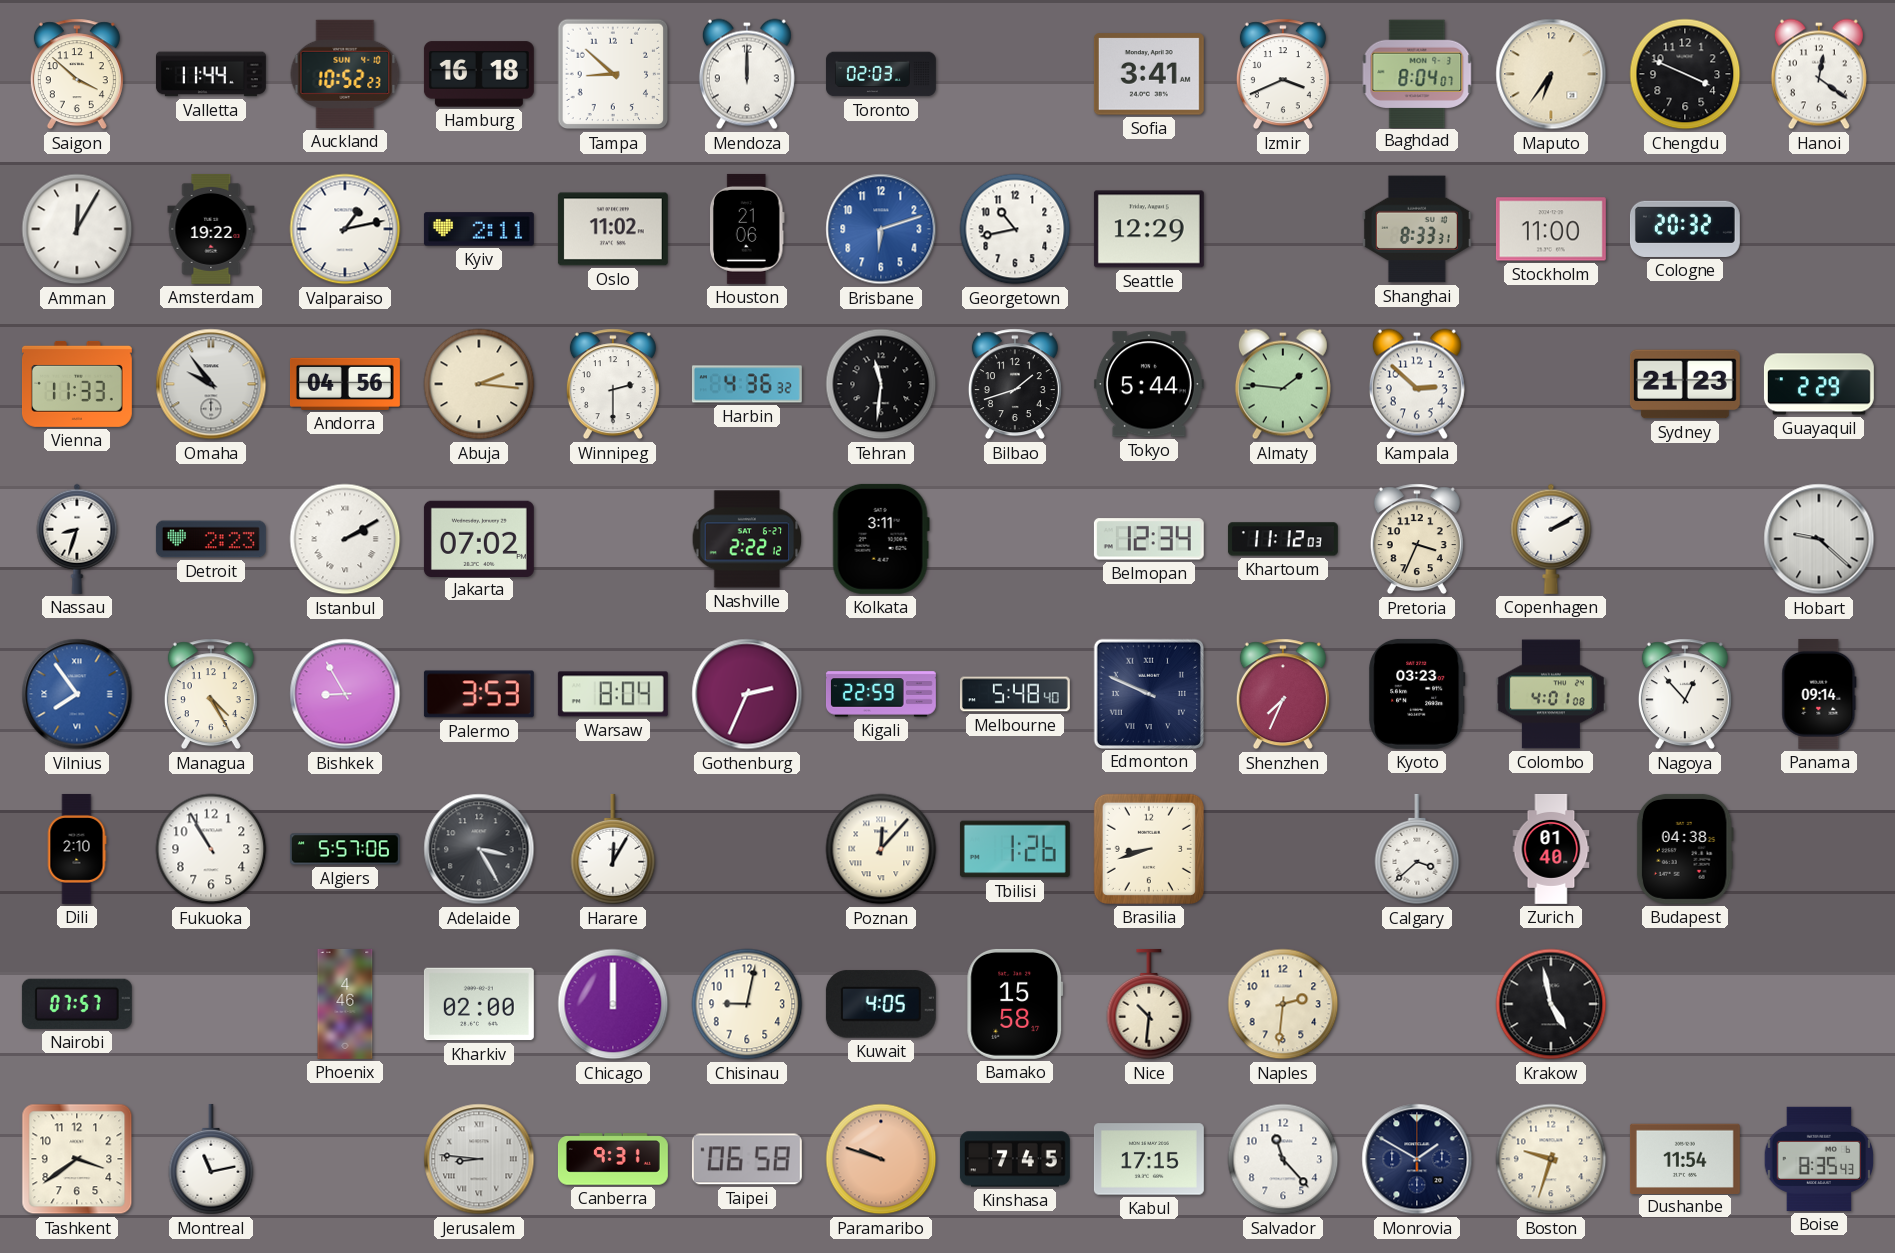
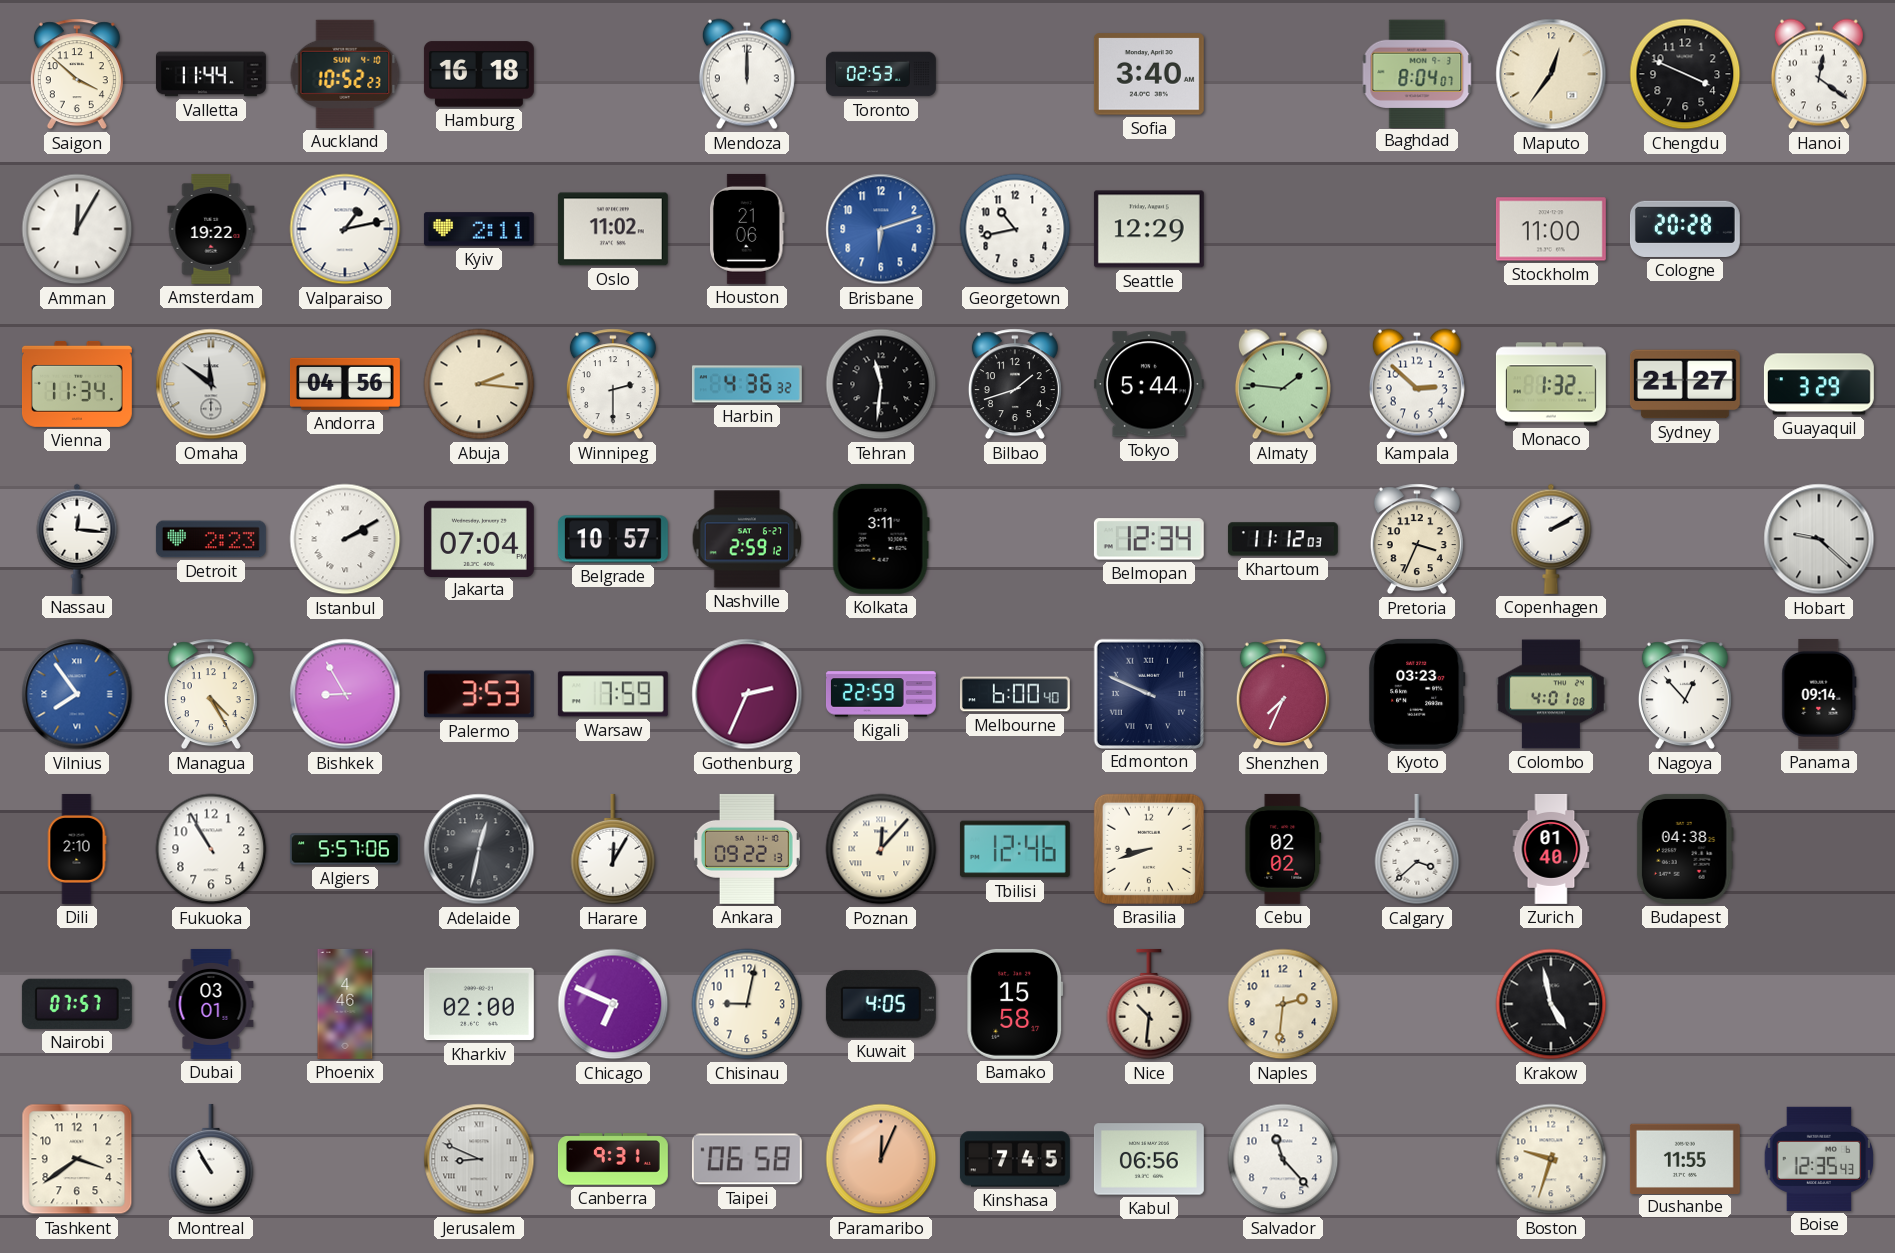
Tampa: 8:52 -> none (613, 74)
Toronto: 02:03 -> 02:53 (881, 74)
Sofia: 3:41 -> 3:40 (1149, 74)
Izmir: 3:41 -> none (1283, 74)
Maputo: 6:36 -> 12:36 (1551, 74)
Shanghai: 8:33 -> none (1417, 229)
Cologne: 20:32 -> 20:28 (1685, 229)
Vienna: 11:33 -> 11:34 (77, 384)
Omaha: 9:54 -> 11:51 (211, 384)
Monaco: none -> 1:32 (1551, 384)
Sydney: 21:23 -> 21:27 (1685, 384)
Guayaquil: 2:29 -> 3:29 (1819, 384)
Nassau: 8:33 -> 12:16 (77, 539)
Jakarta: 07:02 -> 07:04 (479, 538)
Belgrade: none -> 10:57 (613, 539)
Nashville: 2:22 -> 2:59 (747, 539)
Warsaw: 8:04 -> 7:59 (613, 694)
Melbourne: 5:48 -> 6:00 (1015, 694)
Adelaide: 3:25 -> 12:32 (479, 849)
Ankara: none -> 09:22 (747, 849)
Tbilisi: 1:26 -> 12:46 (1015, 849)
Cebu: none -> 02:02 (1283, 849)
Dubai: none -> 03:01 (211, 1004)
Chicago: 12:00 -> 6:49 (613, 1004)
Montreal: 11:13 -> 10:55 (211, 1159)
Jerusalem: 8:46 -> 8:49 (479, 1159)
Paramaribo: 9:48 -> 12:04 (881, 1159)
Kabul: 17:15 -> 06:56 (1149, 1159)
Monrovia: 1:50 -> none (1417, 1159)
Dushanbe: 11:54 -> 11:55 (1685, 1158)
Boise: 8:35 -> 12:35 (1819, 1159)
